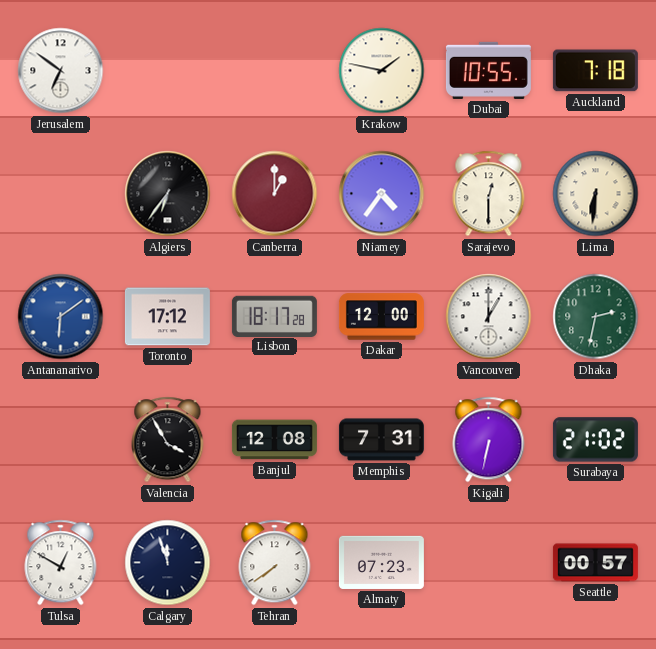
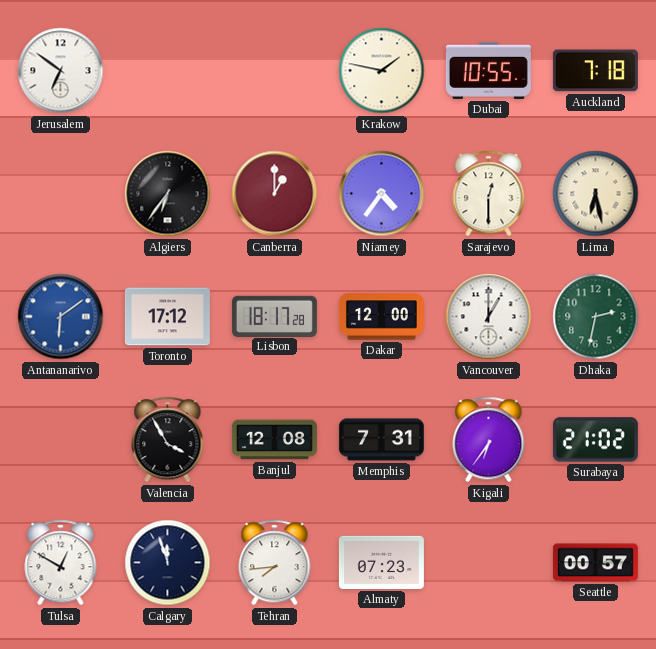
Lima: 6:31 -> 6:28 (596, 194)
Kigali: 6:32 -> 6:36 (489, 440)
Tehran: 7:39 -> 7:44 (275, 563)
